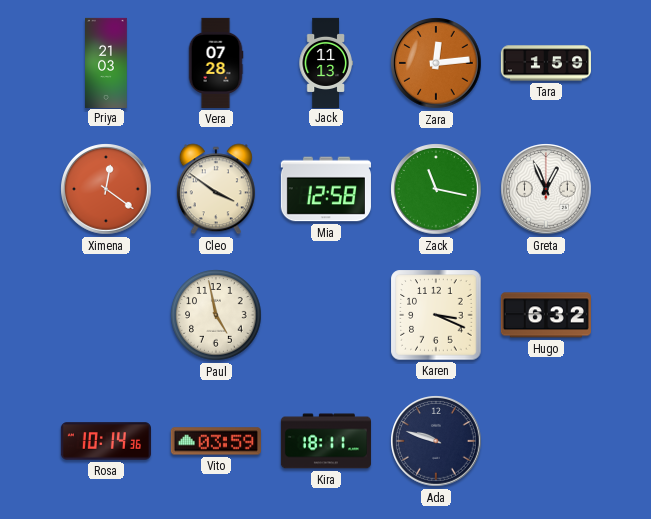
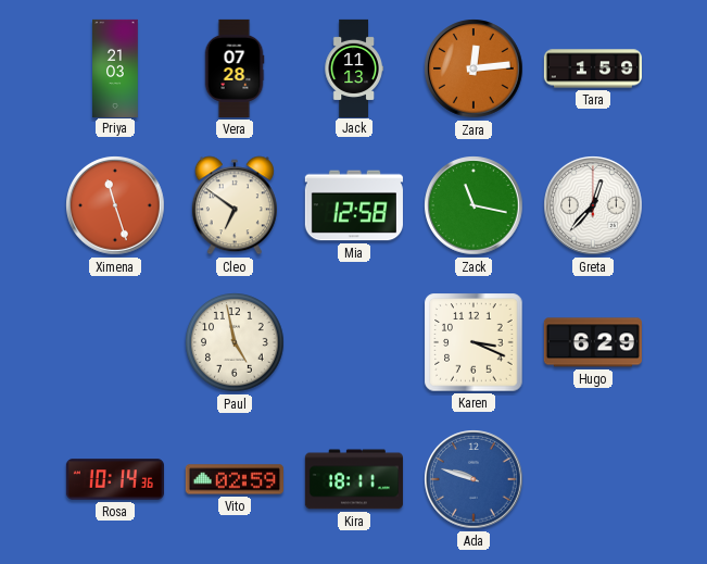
Ximena: 12:21 -> 11:27 (115, 205)
Cleo: 3:51 -> 6:51 (235, 205)
Greta: 12:56 -> 12:37 (593, 205)
Hugo: 6:32 -> 6:29 (593, 342)
Vito: 03:59 -> 02:59 (235, 479)
Ada dial: navy -> blue (474, 479)
